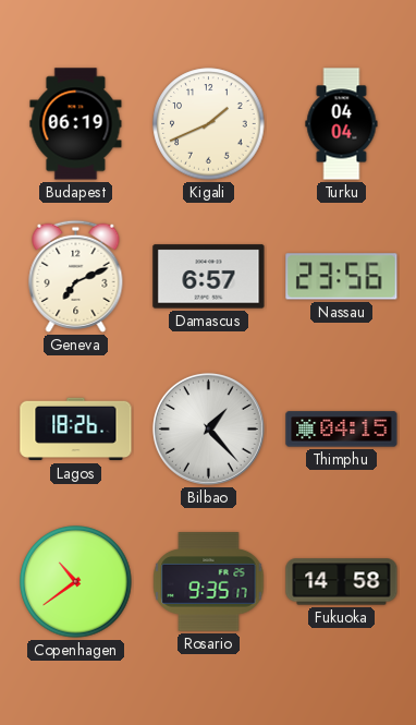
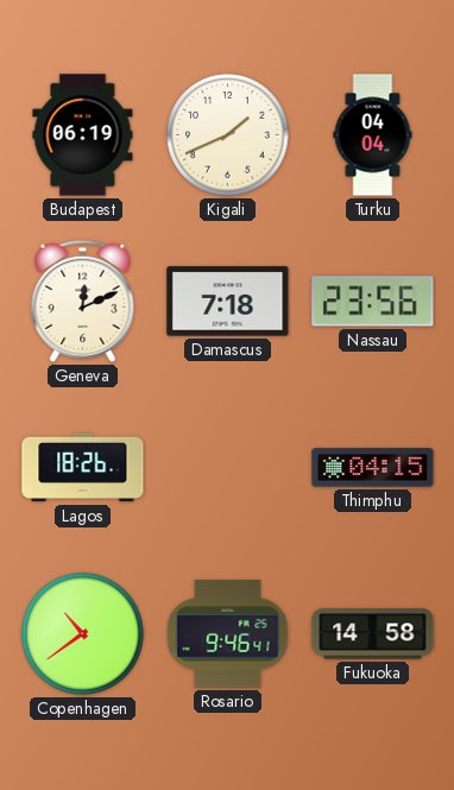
Geneva: 7:11 -> 12:11 (83, 301)
Damascus: 6:57 -> 7:18 (228, 302)
Bilbao: 1:23 -> none (208, 428)
Rosario: 9:35 -> 9:46 (228, 634)
